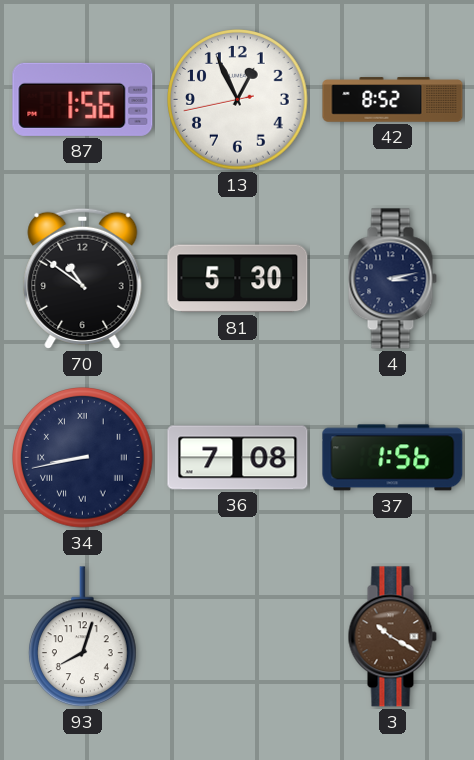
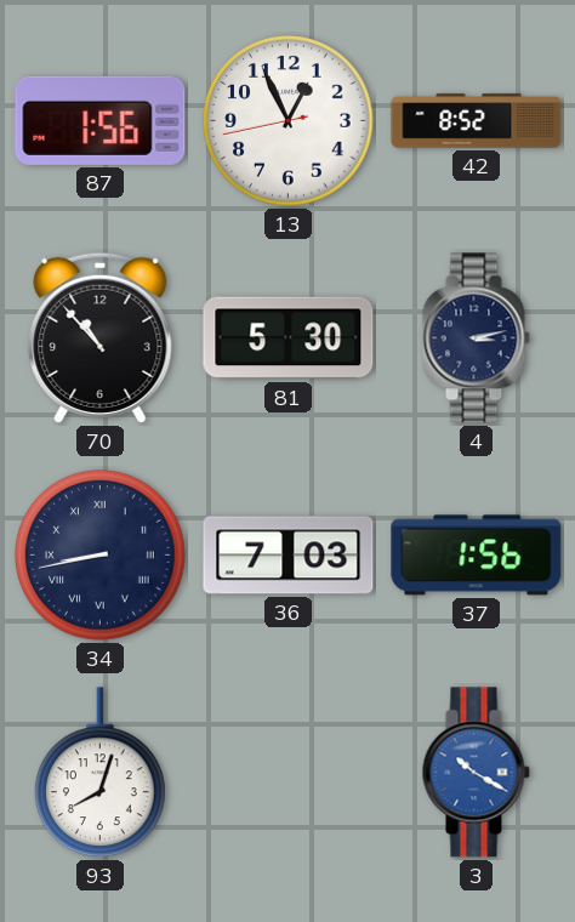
70: 10:51 -> 10:53 (101, 337)
36: 7:08 -> 7:03 (289, 556)
3 dial: brown -> blue (476, 773)
